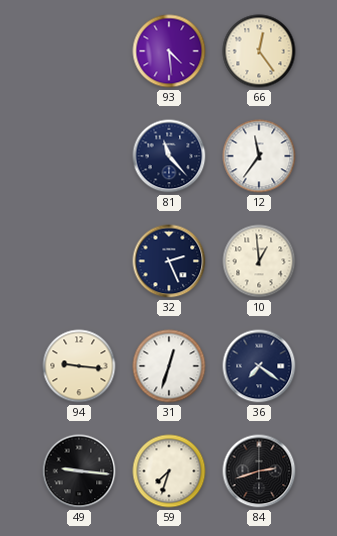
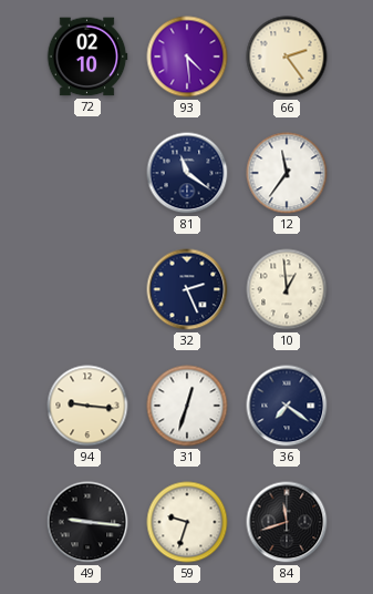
72: none -> 02:10 (87, 57)
66: 12:24 -> 2:24 (287, 57)
81: 11:23 -> 11:21 (187, 173)
59: 7:33 -> 9:33 (187, 522)
84: 2:42 -> 11:42 (287, 522)
